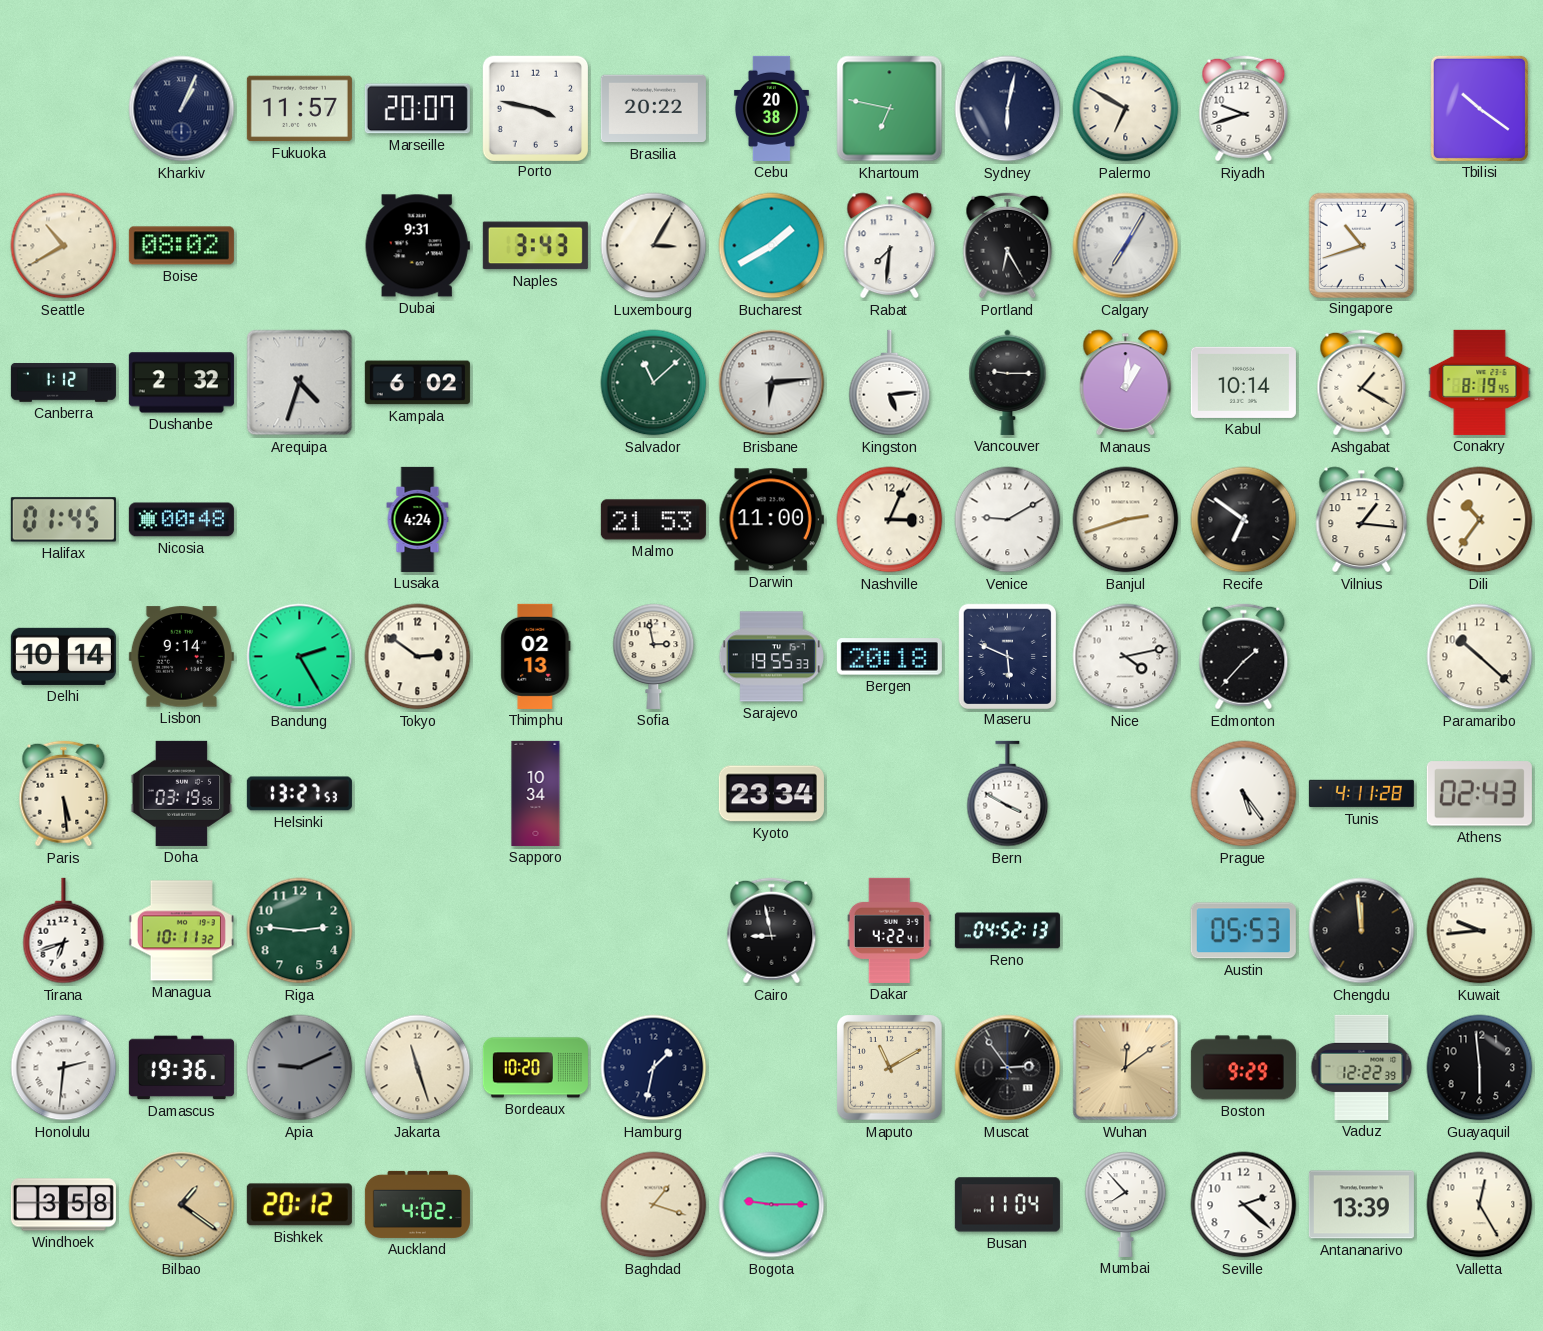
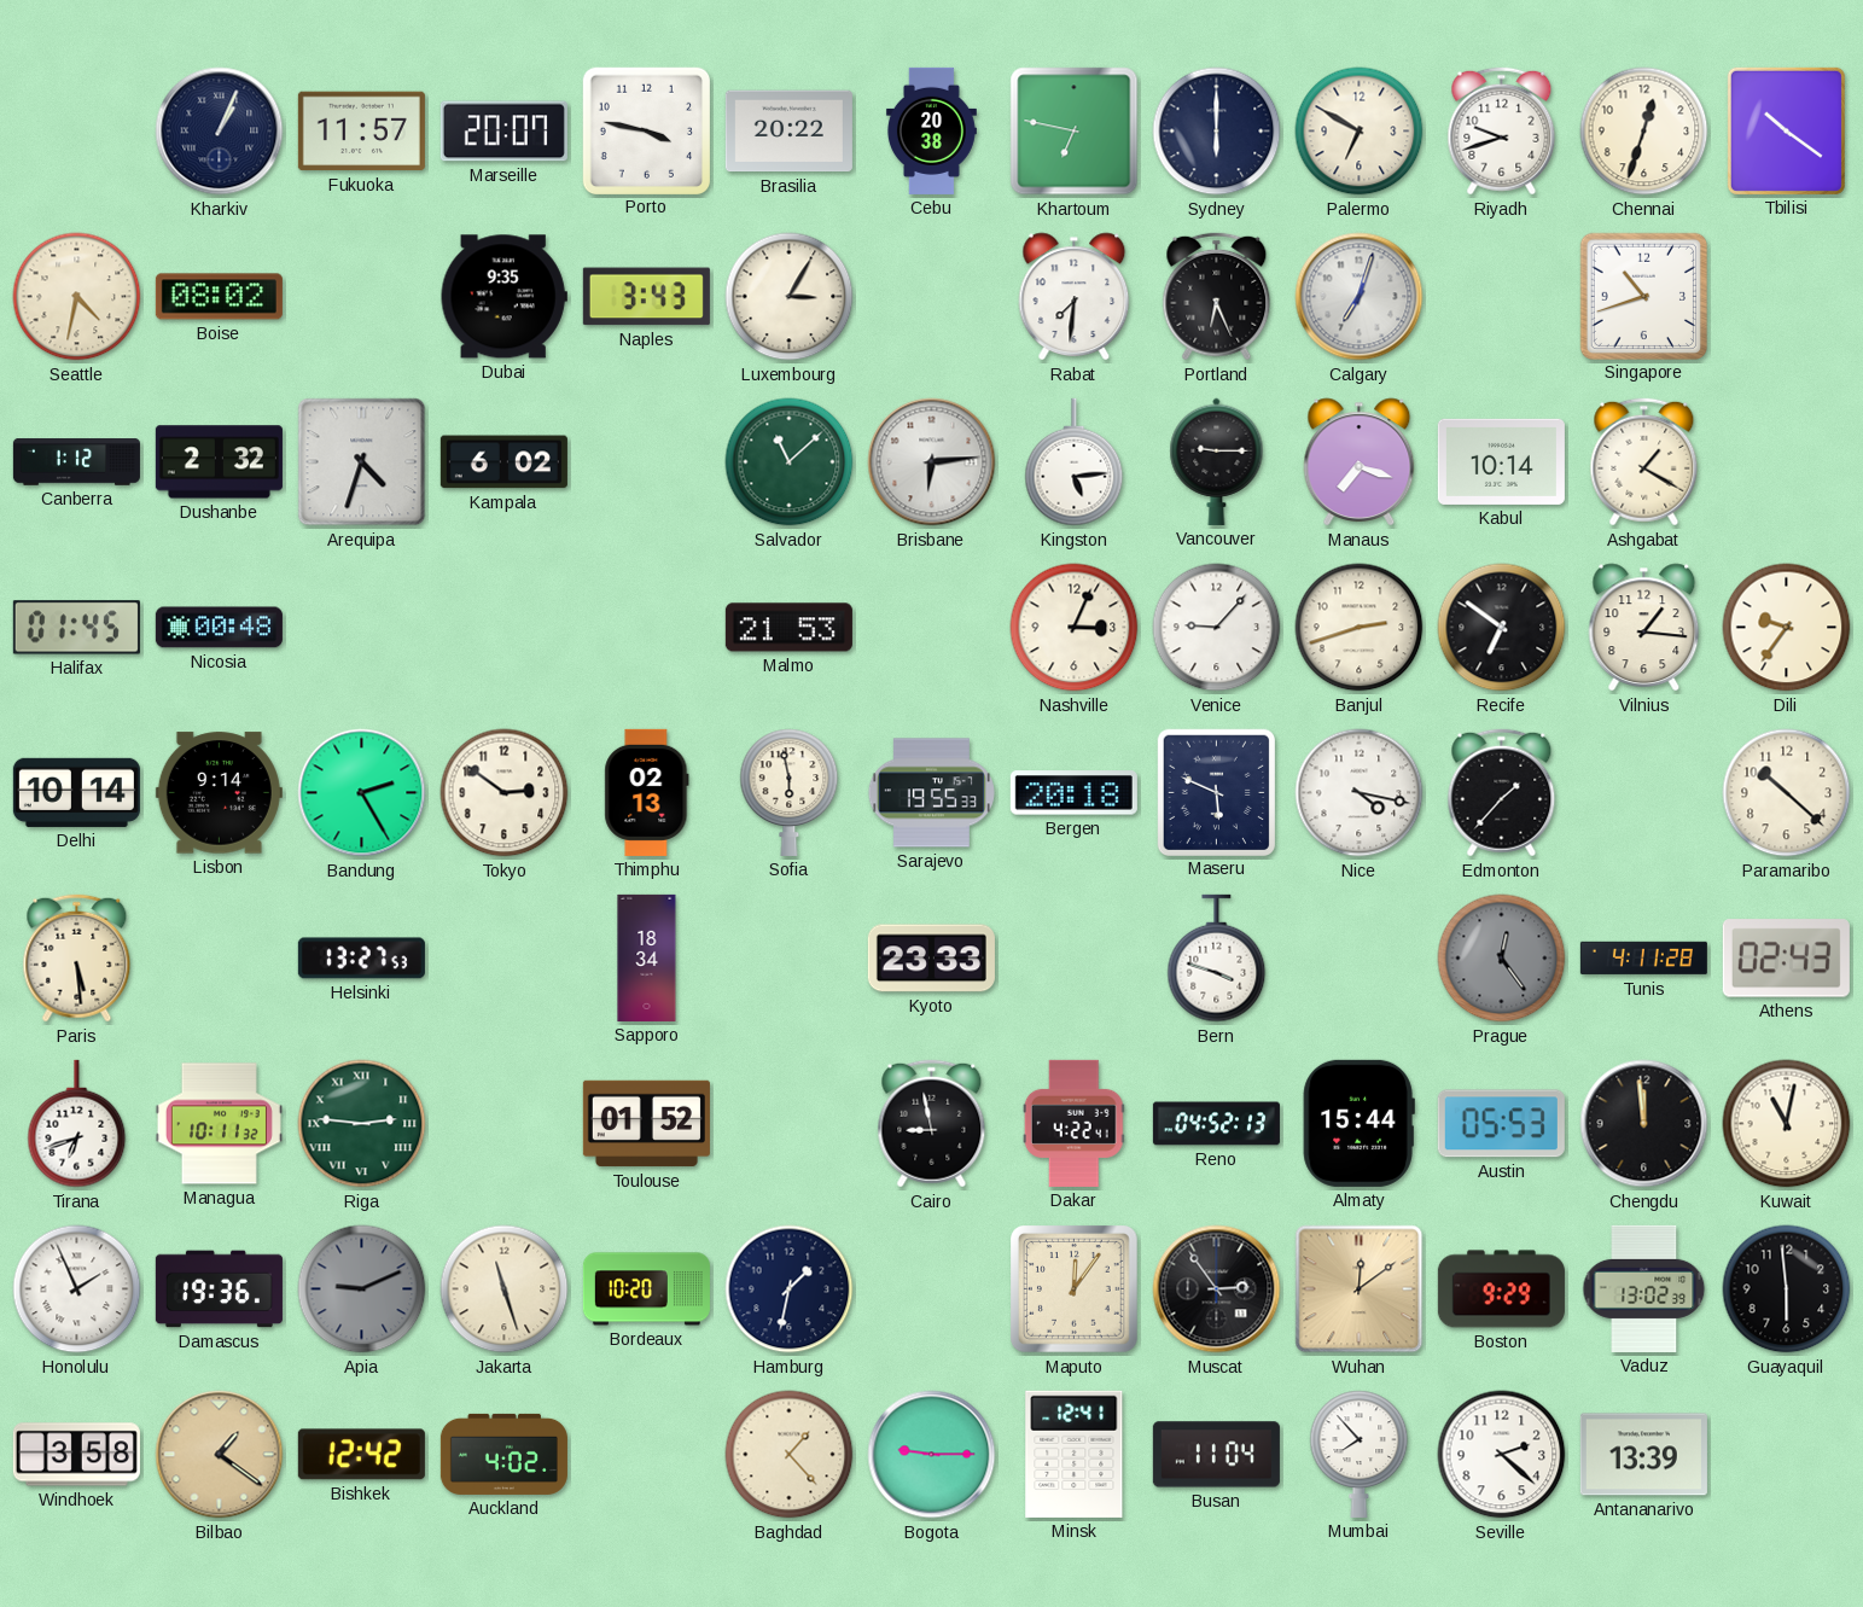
Sydney: 6:02 -> 6:00 (1217, 132)
Chennai: none -> 12:33 (1644, 132)
Seattle: 10:40 -> 4:32 (77, 297)
Dubai: 9:31 -> 9:35 (503, 297)
Bucharest: 1:40 -> none (772, 246)
Portland: 6:25 -> 6:26 (1217, 297)
Calgary: 7:05 -> 7:03 (1360, 297)
Manaus: 1:01 -> 7:18 (1360, 462)
Conakry: 8:19 -> none (1480, 382)
Lusaka: 4:24 -> none (418, 519)
Darwin: 11:00 -> none (771, 520)
Venice: 9:10 -> 9:07 (1217, 628)
Dili: 10:36 -> 9:36 (1787, 628)
Sofia: 2:58 -> 5:58 (790, 792)
Nice: 4:13 -> 4:17 (1360, 793)
Doha: 03:19 -> none (182, 793)
Sapporo: 10:34 -> 18:34 (647, 957)
Kyoto: 23:34 -> 23:33 (931, 959)
Bern: 3:50 -> 3:48 (1217, 959)
Prague: 5:24 -> 12:24 (1502, 959)
Prague dial: white -> grey (1502, 959)
Riga numerals: Arabic -> Roman (362, 1124)
Toulouse: none -> 01:52 (646, 1124)
Almaty: none -> 15:44 (1358, 1123)
Kuwait: 9:44 -> 11:02 (1787, 1124)
Honolulu: 2:31 -> 1:56 (77, 1289)
Maputo: 11:10 -> 12:06 (1075, 1289)
Vaduz: 12:22 -> 13:02 (1644, 1288)
Bishkek: 20:12 -> 12:42 (361, 1455)
Baghdad: 1:18 -> 1:23 (790, 1455)
Minsk: none -> 12:41 (1075, 1454)
Valletta: 12:25 -> none (1480, 1205)
